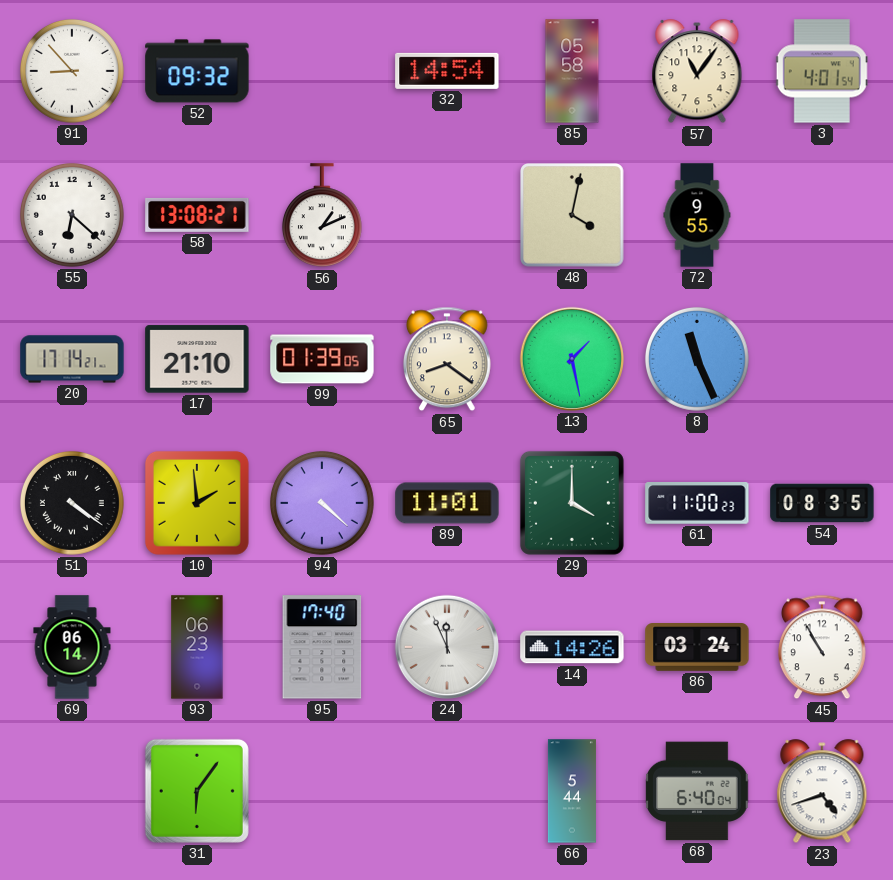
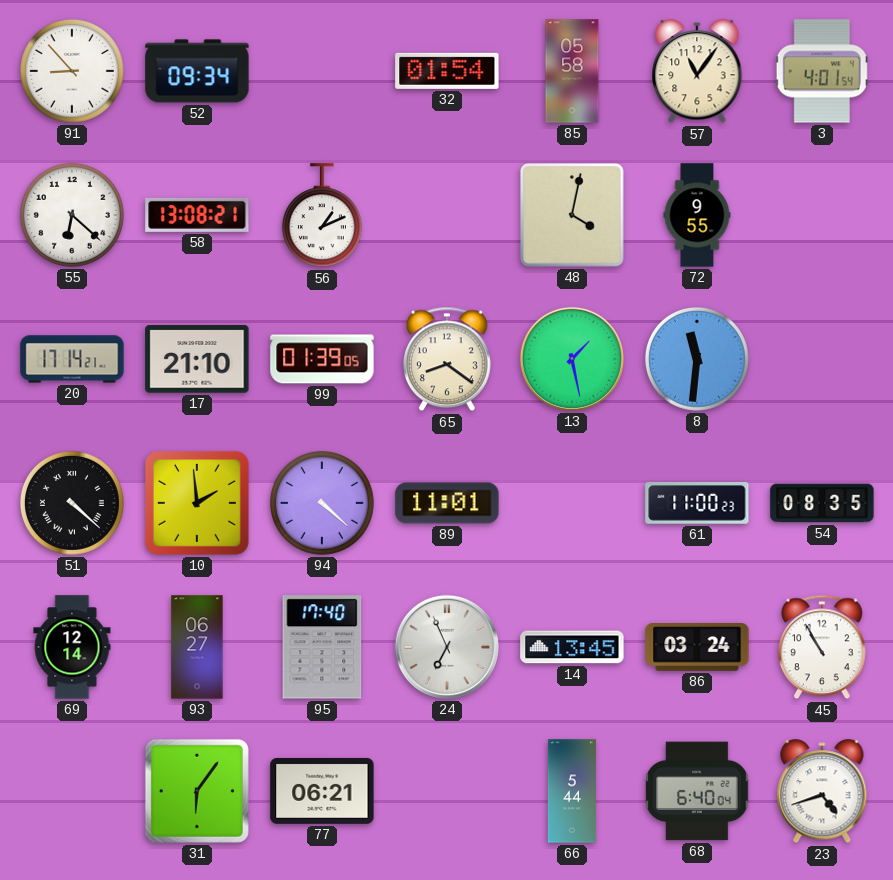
52: 09:32 -> 09:34 (197, 71)
32: 14:54 -> 01:54 (447, 71)
8: 11:26 -> 11:31 (697, 359)
51: 4:21 -> 4:22 (72, 503)
29: 4:00 -> none (572, 503)
69: 06:14 -> 12:14 (72, 647)
93: 06:23 -> 06:27 (197, 647)
24: 11:56 -> 6:56 (447, 647)
14: 14:26 -> 13:45 (572, 647)
77: none -> 06:21 (322, 791)
